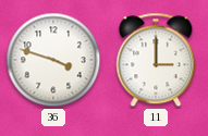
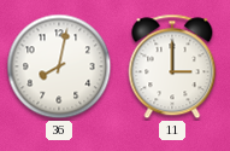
36: 3:48 -> 8:02 (59, 66)
